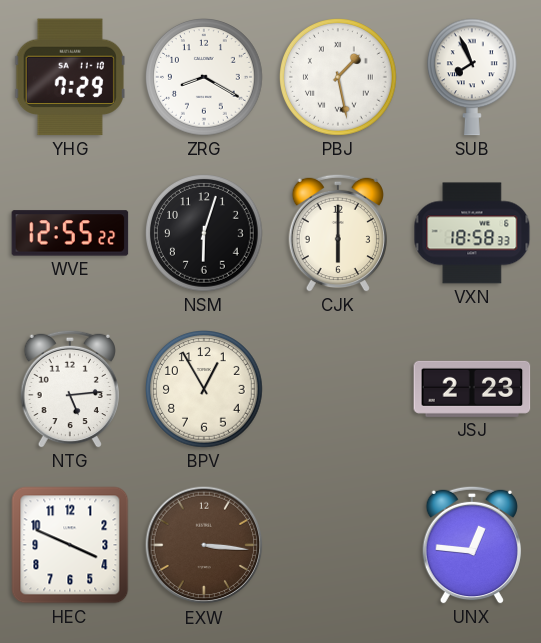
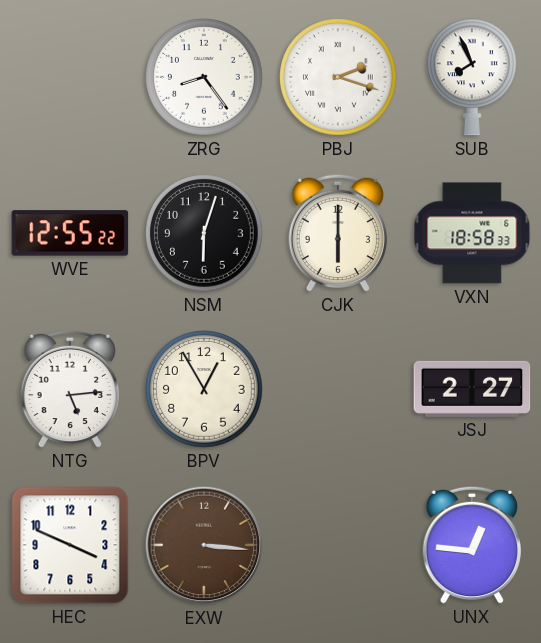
YHG: 7:29 -> none (70, 77)
ZRG: 8:20 -> 8:24 (205, 78)
PBJ: 1:28 -> 2:18 (339, 78)
JSJ: 2:23 -> 2:27 (472, 389)
